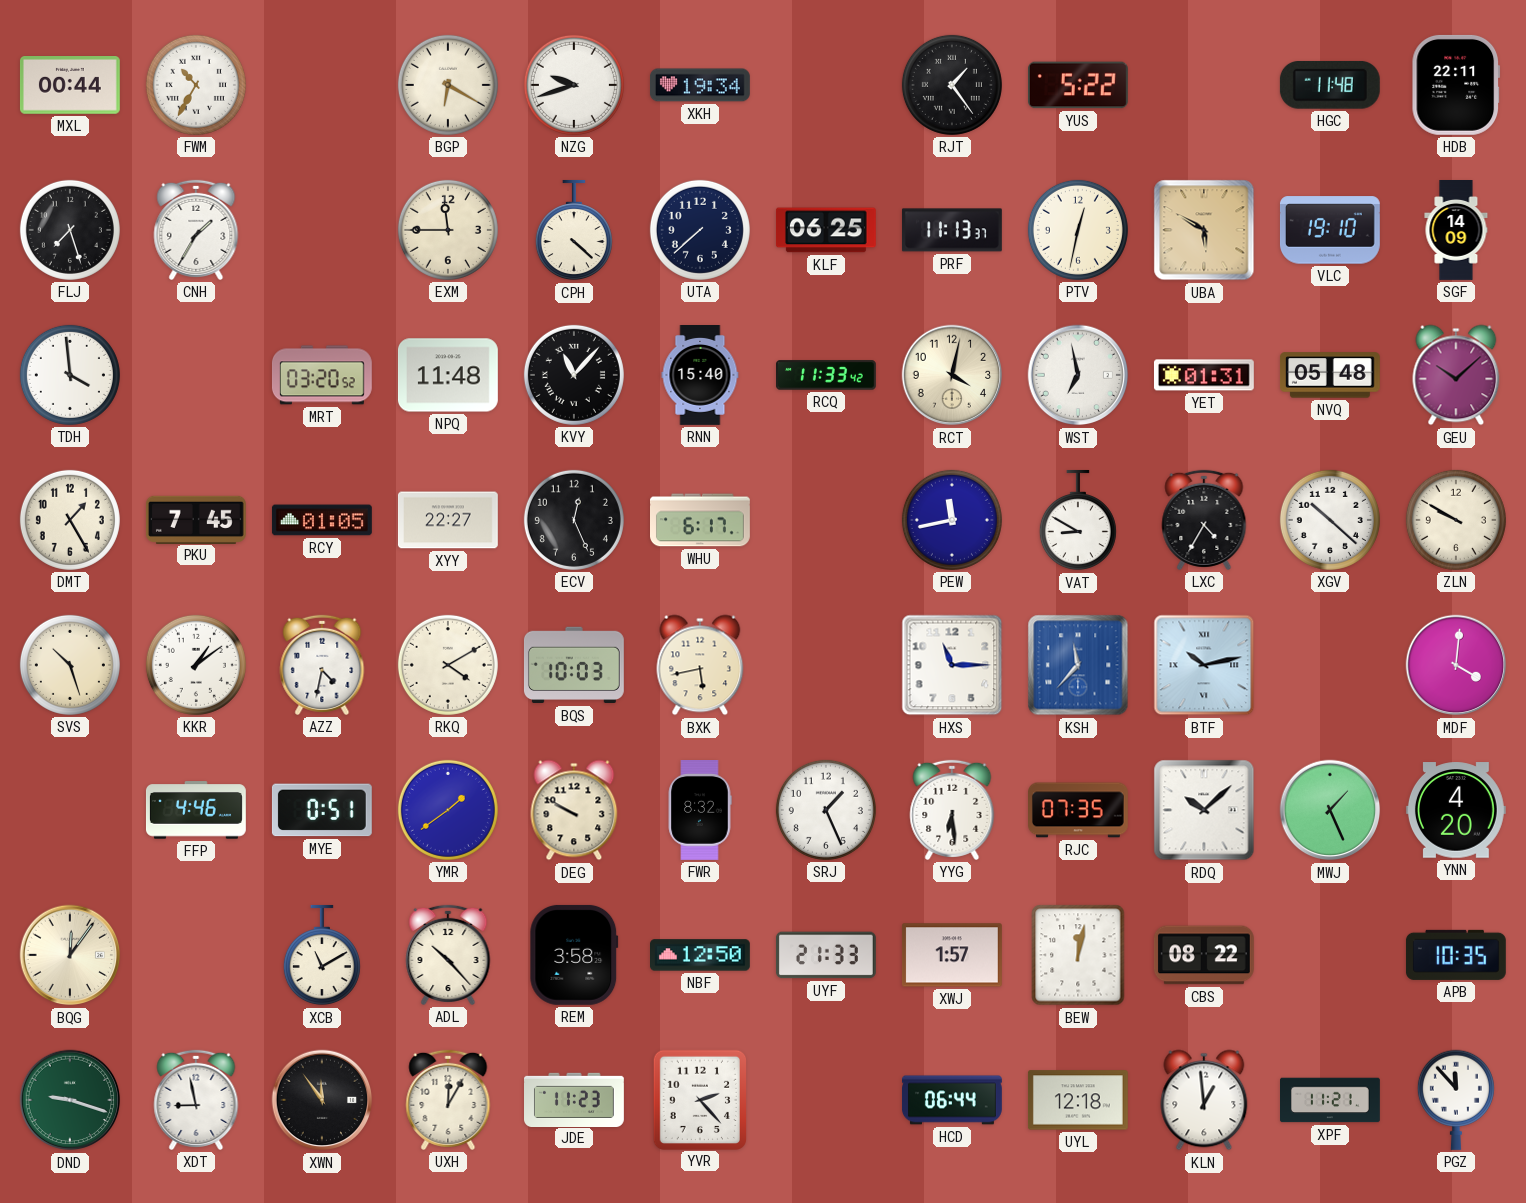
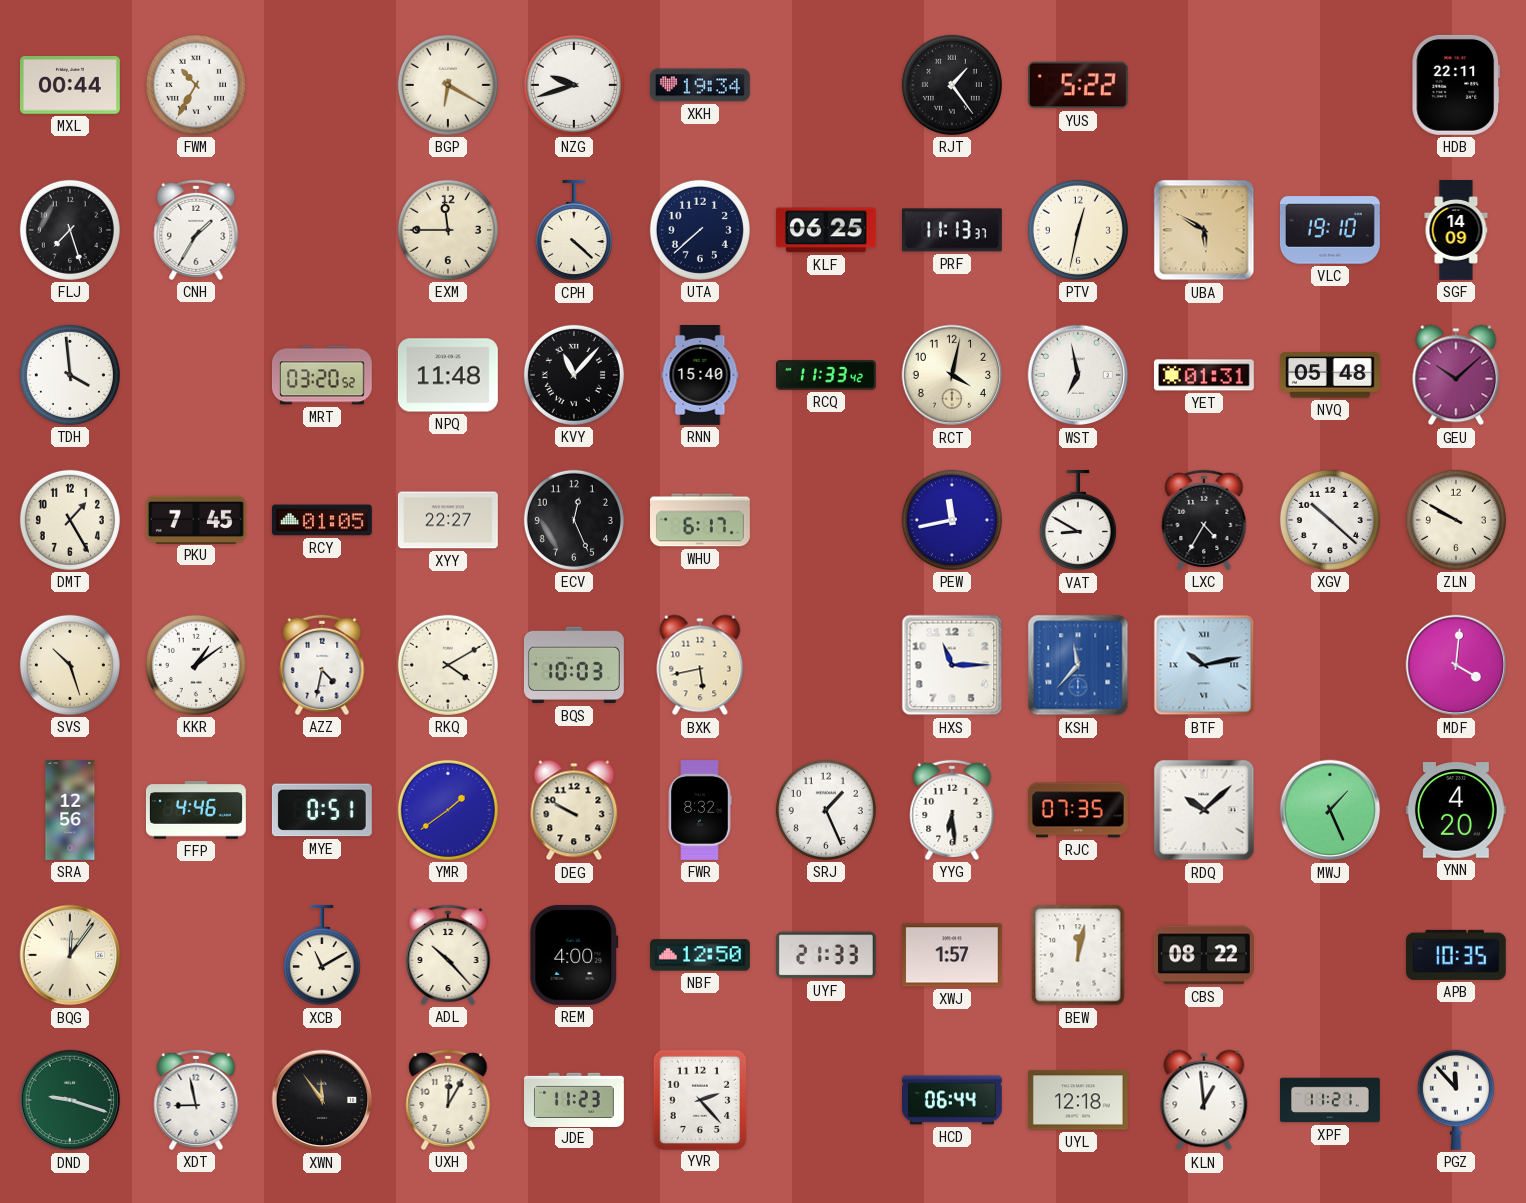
HGC: 11:48 -> none (1330, 85)
SRA: none -> 12:56 (70, 811)
REM: 3:58 -> 4:00 (574, 955)
